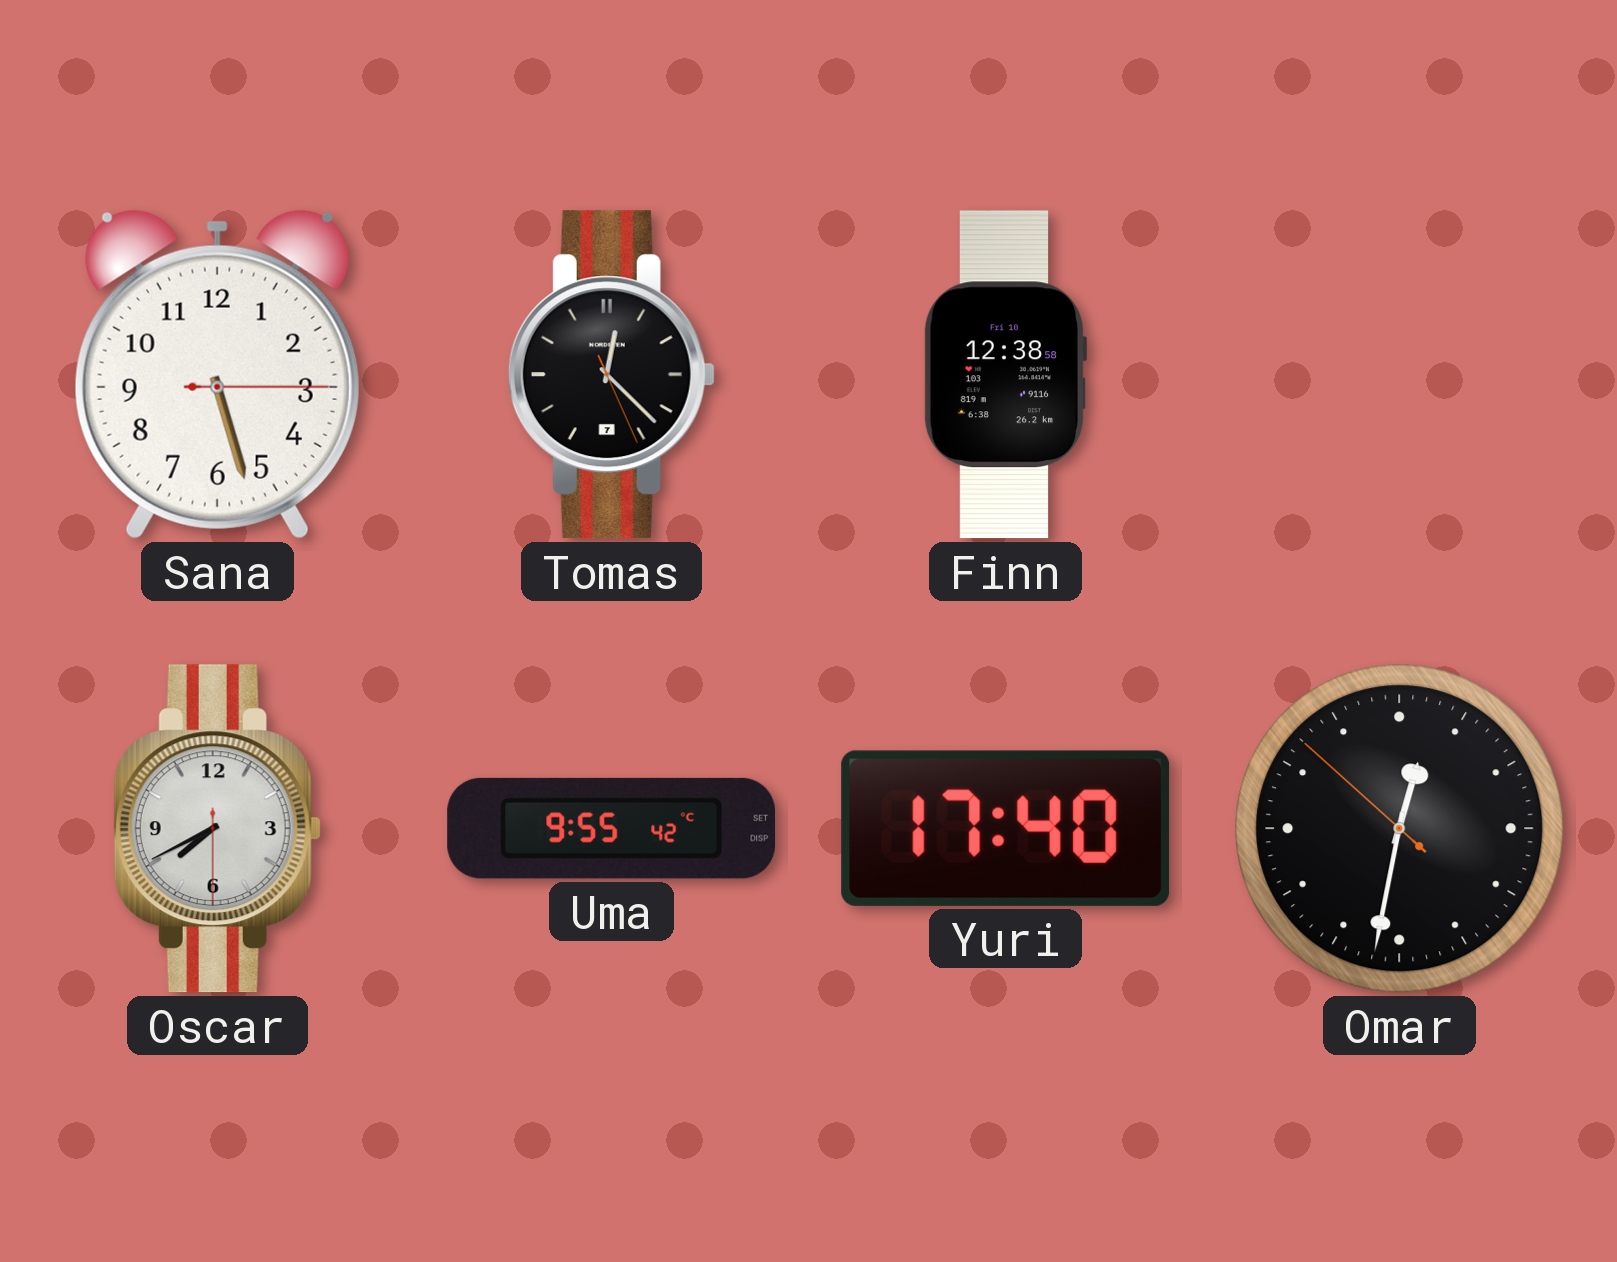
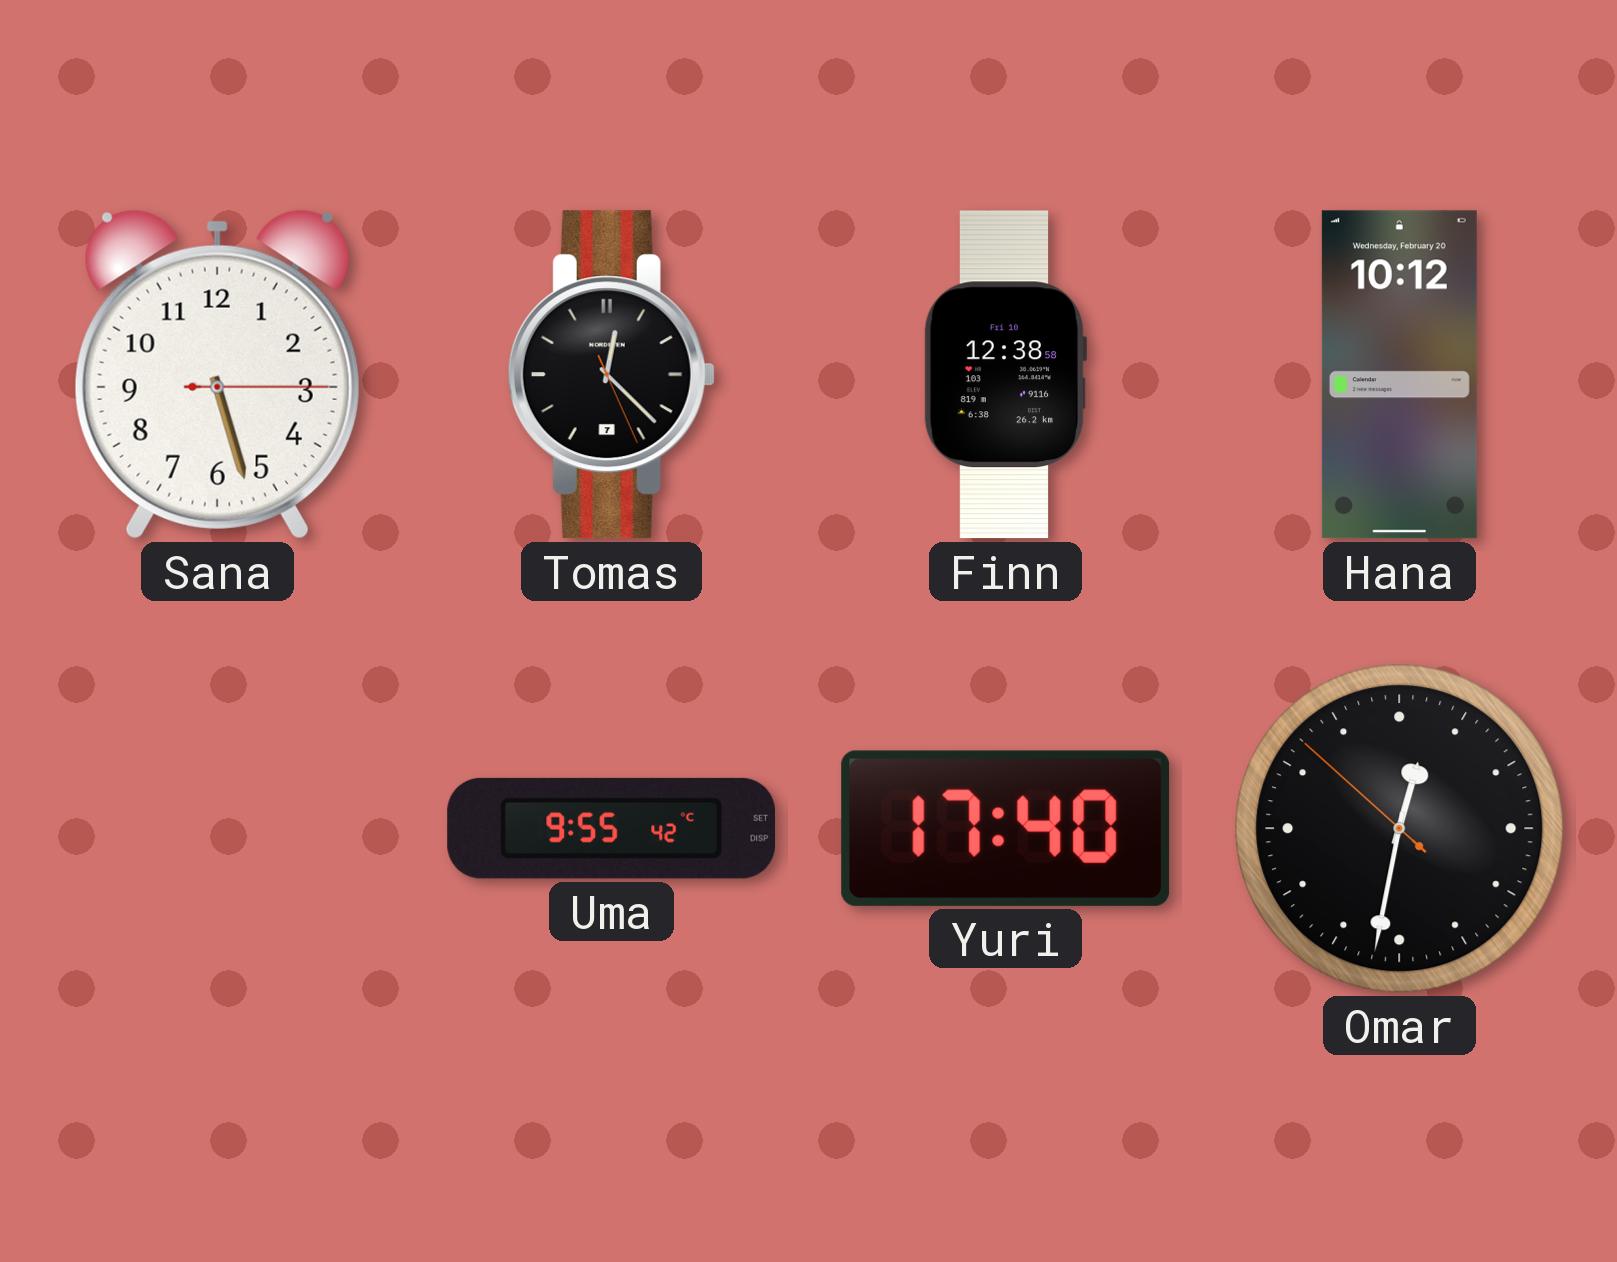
Hana: none -> 10:12 (1399, 375)
Oscar: 7:40 -> none (217, 829)
